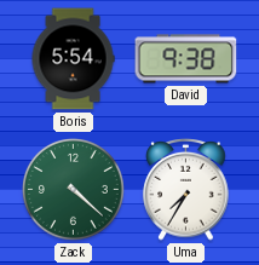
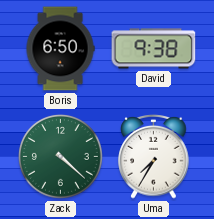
Boris: 5:54 -> 6:50 (60, 49)
